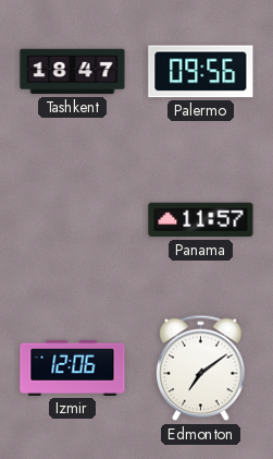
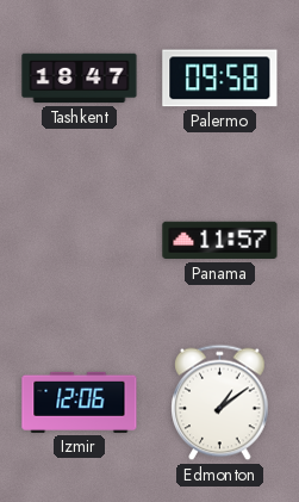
Palermo: 09:56 -> 09:58 (220, 79)
Edmonton: 7:09 -> 1:09 (220, 403)
